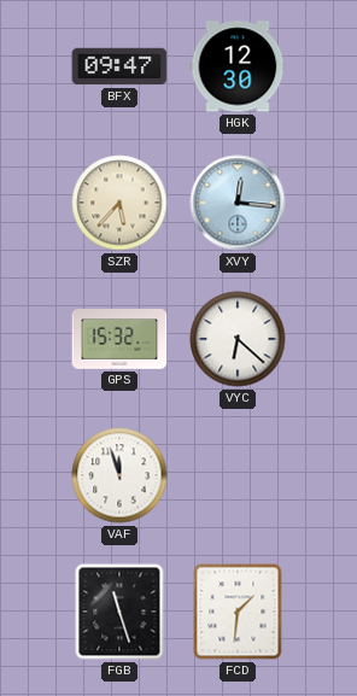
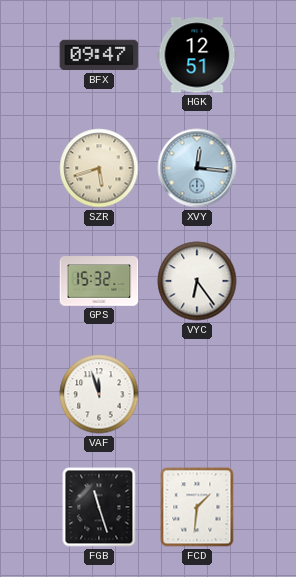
HGK: 12:30 -> 12:51 (197, 55)
SZR: 5:37 -> 5:42 (99, 168)
VYC: 6:22 -> 6:24 (197, 281)
